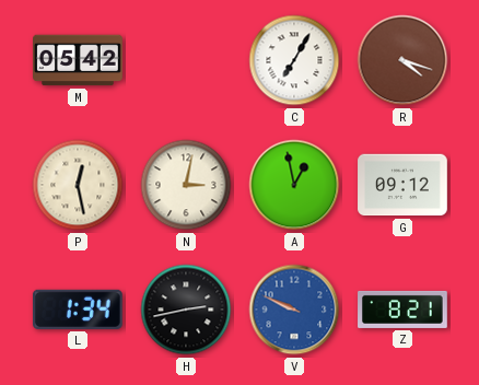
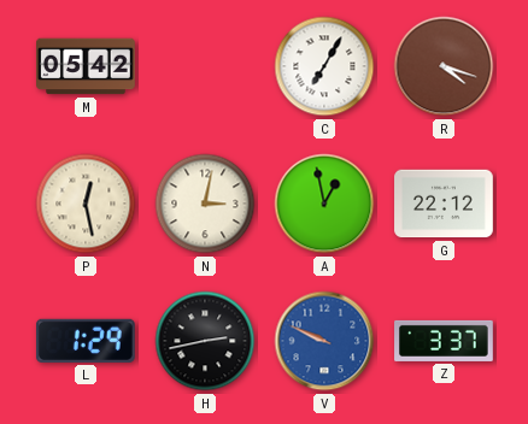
G: 09:12 -> 22:12 (444, 204)
L: 1:34 -> 1:29 (86, 341)
Z: 8:21 -> 3:37 (444, 341)
